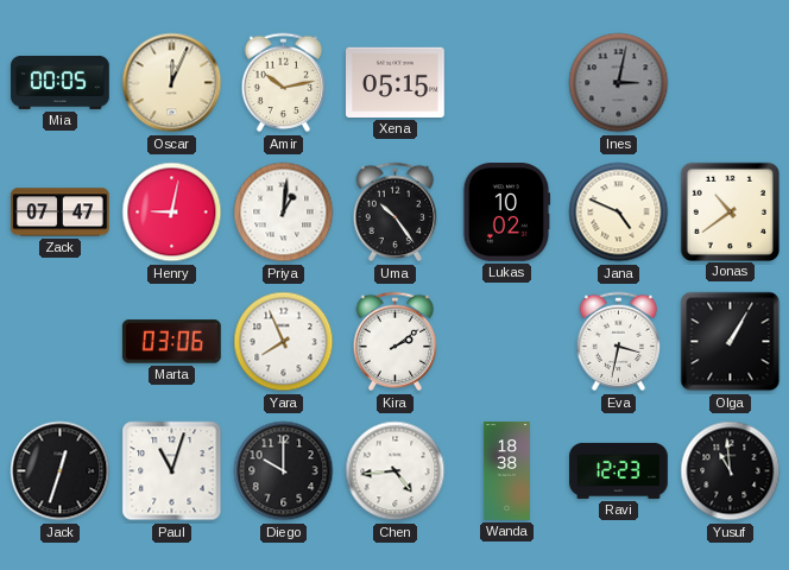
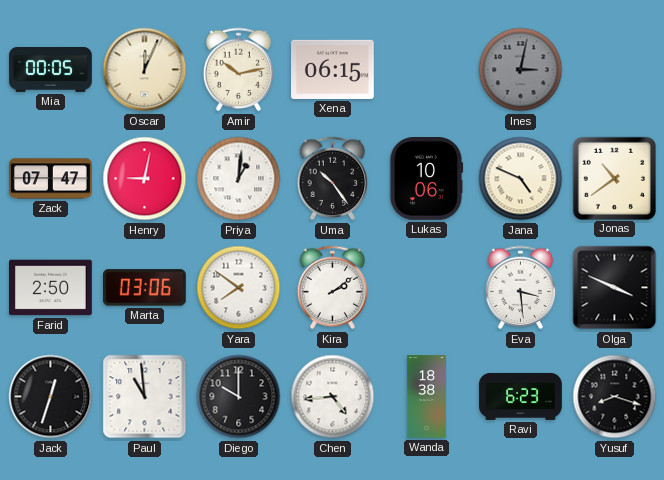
Xena: 05:15 -> 06:15 (333, 69)
Lukas: 10:02 -> 10:06 (426, 179)
Farid: none -> 2:50 (51, 288)
Yara: 7:56 -> 7:51 (239, 288)
Eva: 3:32 -> 3:29 (521, 288)
Olga: 1:05 -> 3:49 (615, 288)
Paul: 11:03 -> 10:59 (145, 397)
Ravi: 12:23 -> 6:23 (521, 396)
Yusuf: 10:59 -> 8:18 (615, 397)
